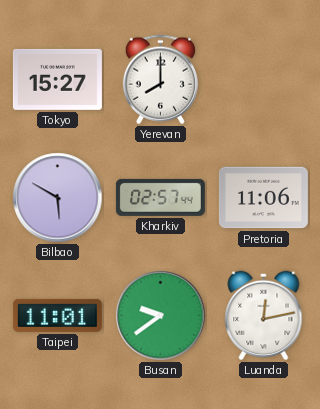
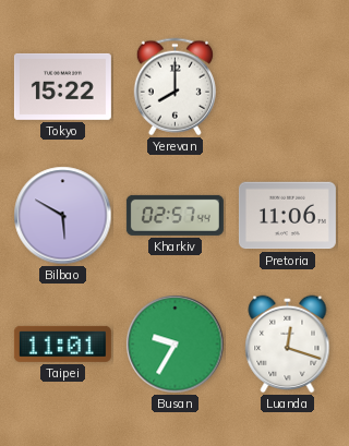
Tokyo: 15:27 -> 15:22 (62, 86)
Busan: 9:39 -> 9:35 (176, 345)
Luanda: 12:13 -> 12:18 (288, 345)
